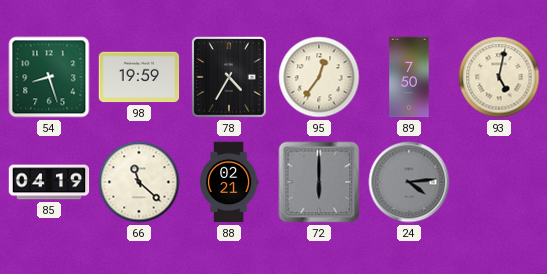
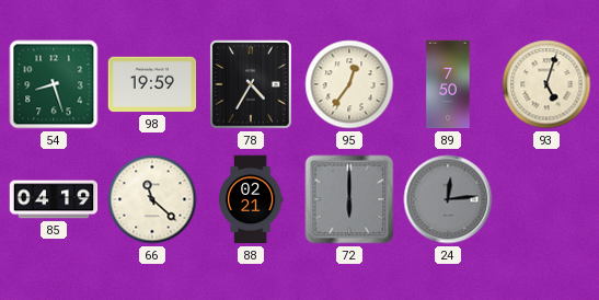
93: 5:02 -> 5:03 (546, 84)
24: 4:14 -> 12:14 (448, 199)
